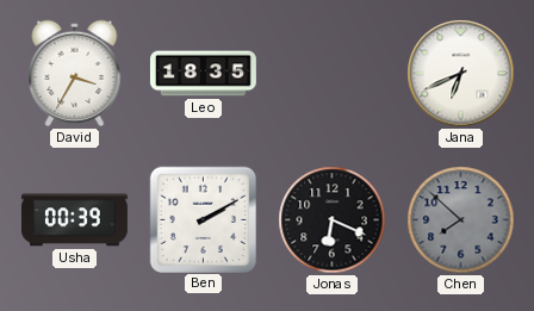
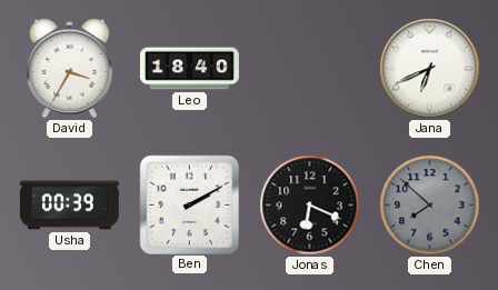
Leo: 18:35 -> 18:40 (189, 69)
